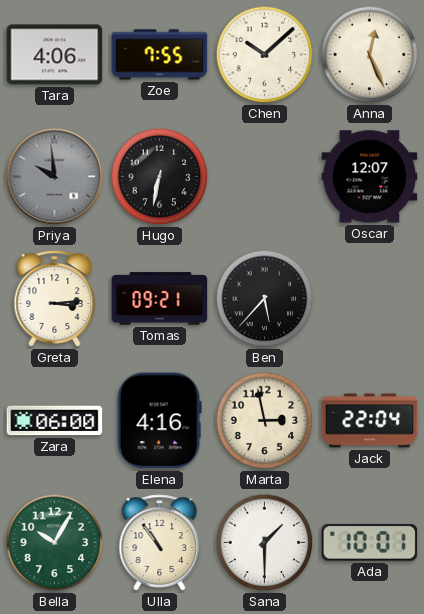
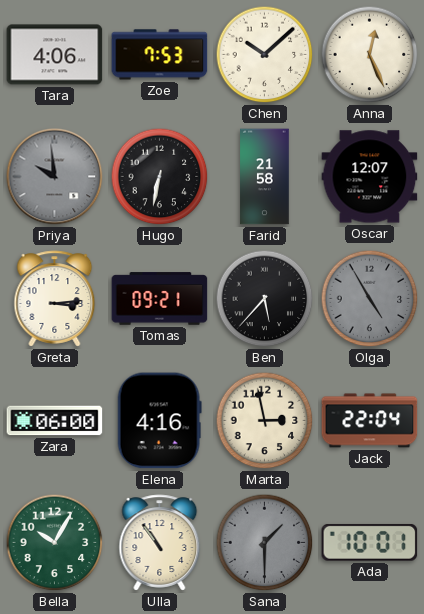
Zoe: 7:55 -> 7:53 (160, 55)
Farid: none -> 21:58 (265, 177)
Olga: none -> 4:55 (370, 299)
Sana dial: white -> grey (265, 543)
